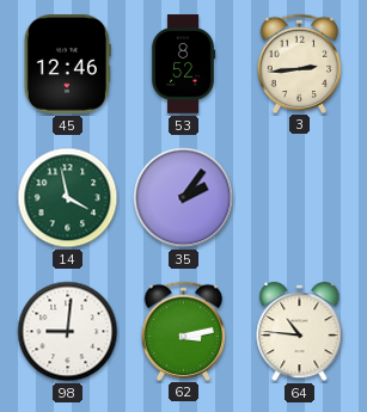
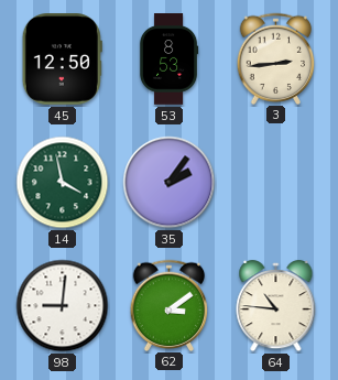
45: 12:46 -> 12:50 (62, 59)
53: 8:52 -> 8:53 (168, 59)
62: 3:13 -> 3:09 (170, 305)
